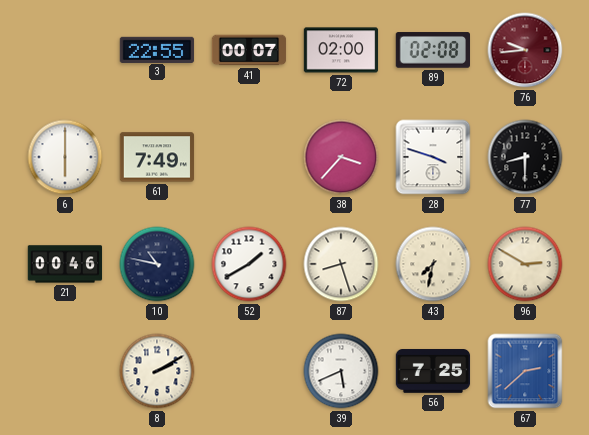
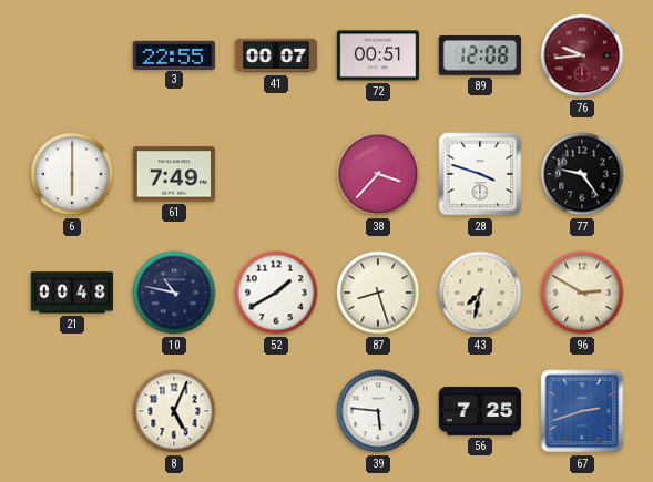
72: 02:00 -> 00:51 (378, 55)
89: 02:08 -> 12:08 (479, 55)
77: 8:30 -> 9:24 (582, 174)
21: 00:46 -> 00:48 (72, 293)
8: 2:10 -> 5:04 (174, 411)
39: 5:41 -> 5:46 (378, 411)
67: 2:38 -> 2:42 (582, 411)
